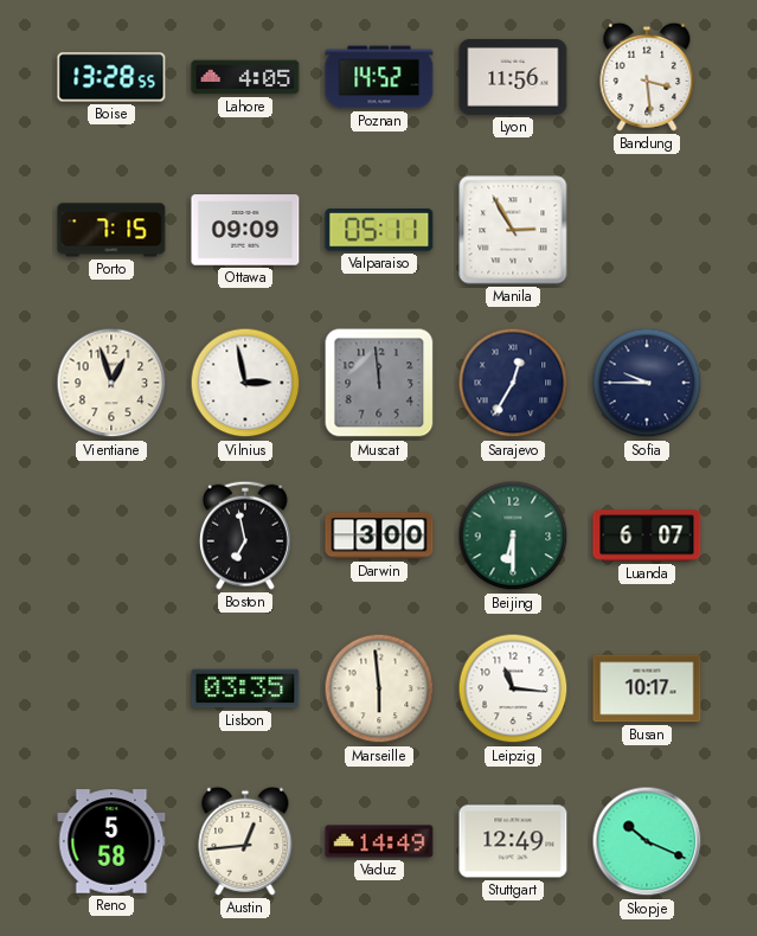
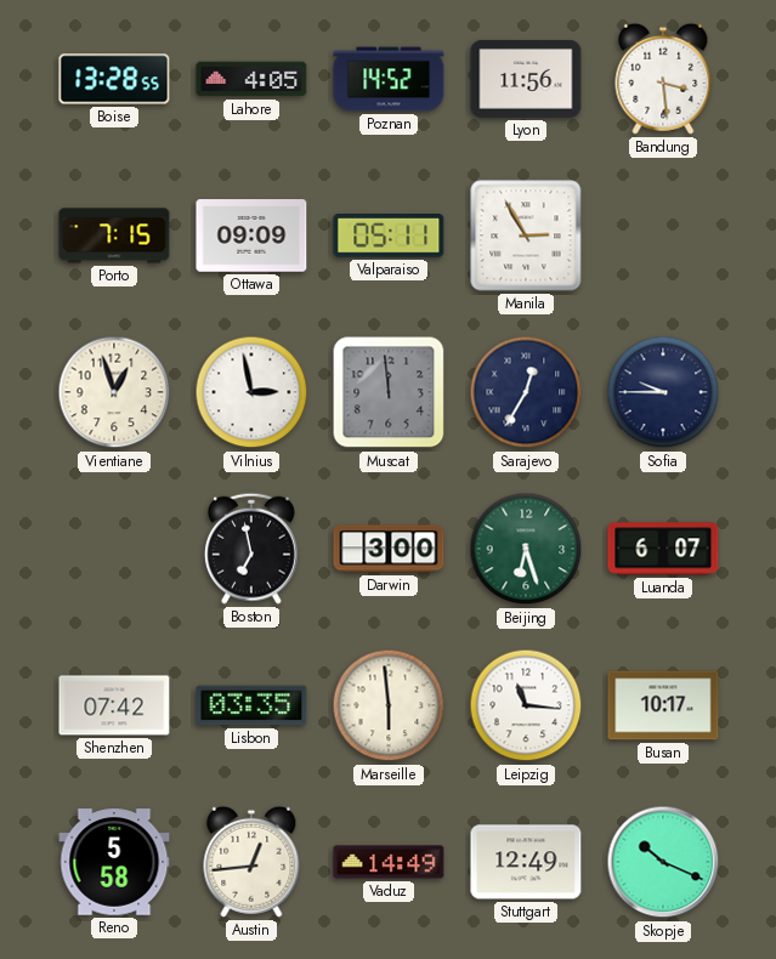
Beijing: 6:30 -> 6:27 (526, 549)
Shenzhen: none -> 07:42 (114, 705)
